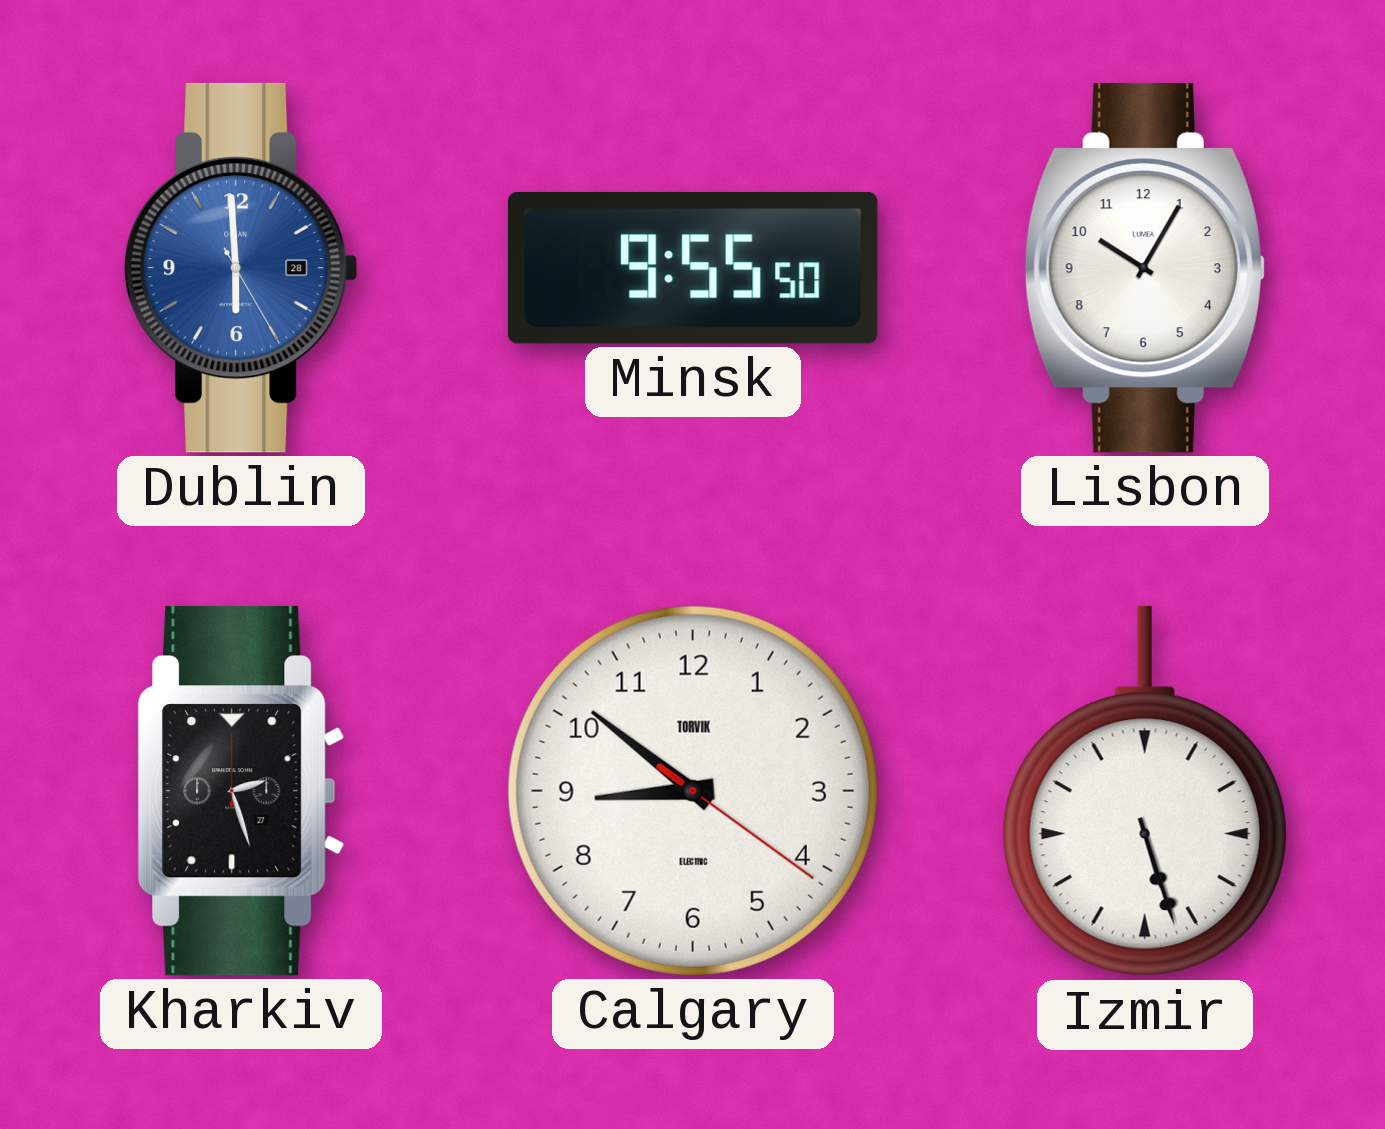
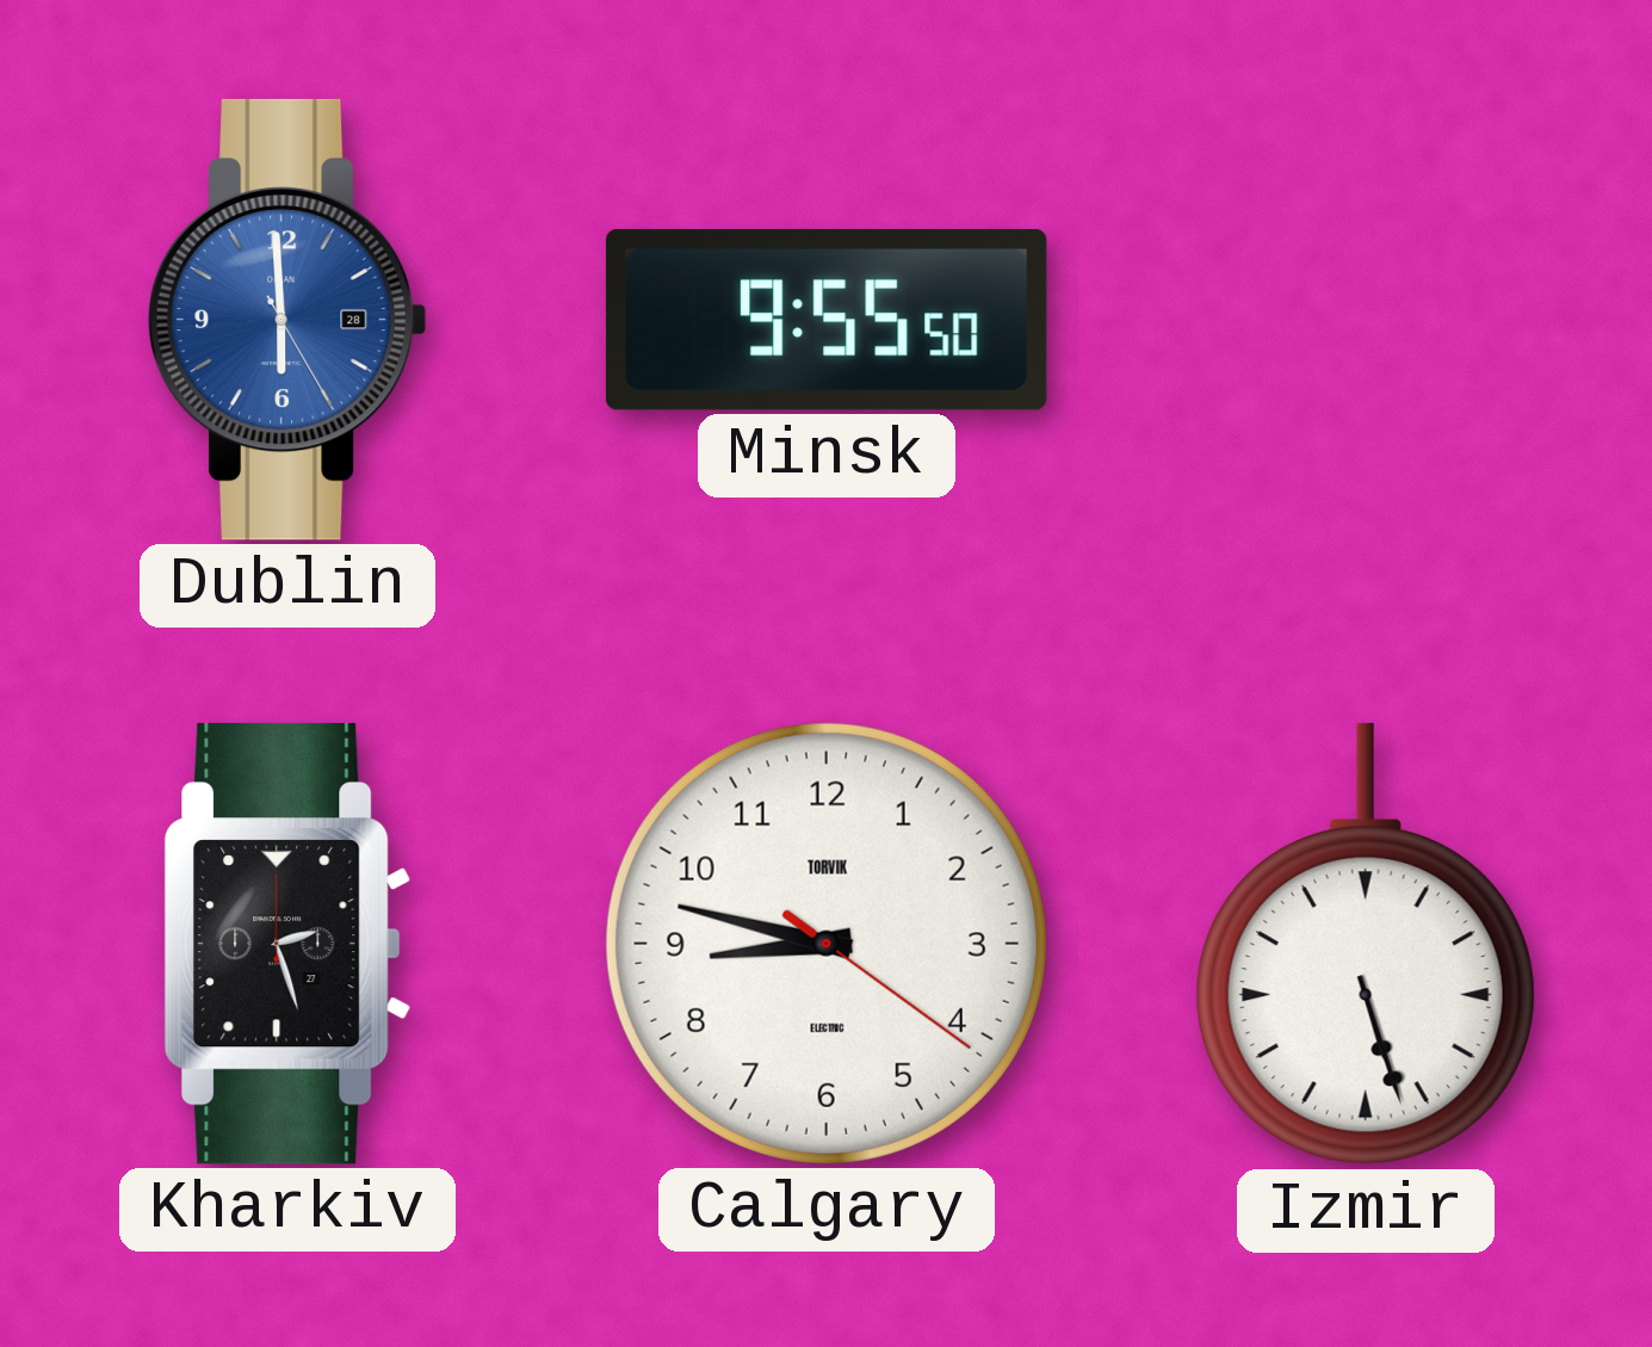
Lisbon: 10:05 -> none (1145, 268)
Calgary: 8:51 -> 8:47 (827, 944)
